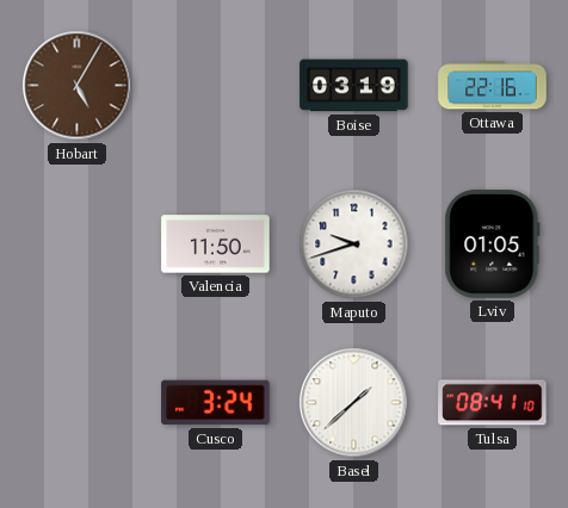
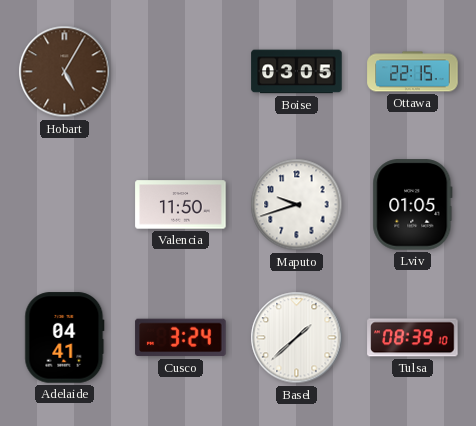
Boise: 03:19 -> 03:05 (297, 72)
Ottawa: 22:16 -> 22:15 (413, 72)
Adelaide: none -> 04:41 (65, 338)
Tulsa: 08:41 -> 08:39 (413, 338)
